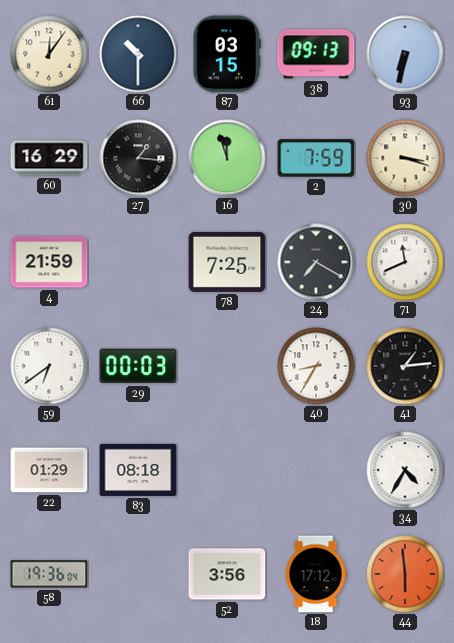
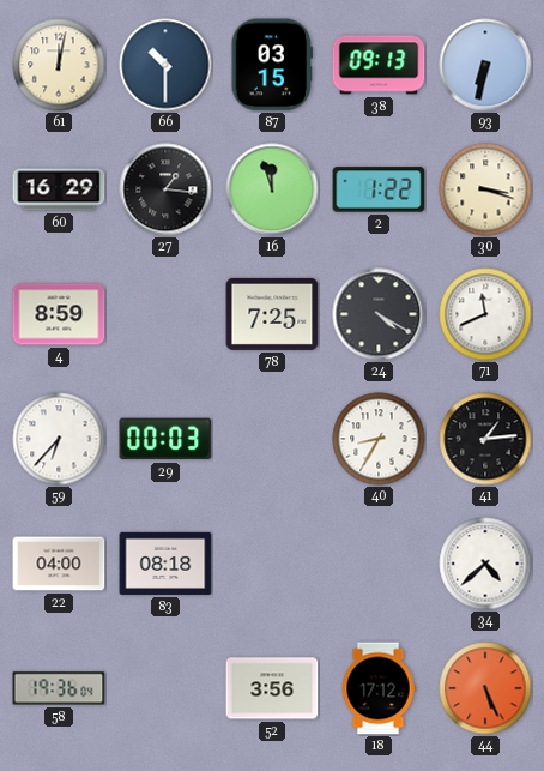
61: 12:06 -> 12:02 (59, 65)
2: 7:59 -> 1:22 (379, 189)
4: 21:59 -> 8:59 (59, 314)
24: 7:20 -> 4:20 (379, 314)
59: 6:39 -> 6:37 (59, 439)
22: 01:29 -> 04:00 (59, 564)
34: 4:35 -> 4:38 (485, 564)
44: 5:59 -> 5:26 (485, 688)
